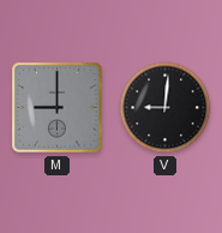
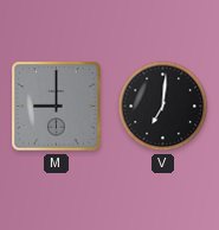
V: 9:01 -> 7:01 (163, 107)
